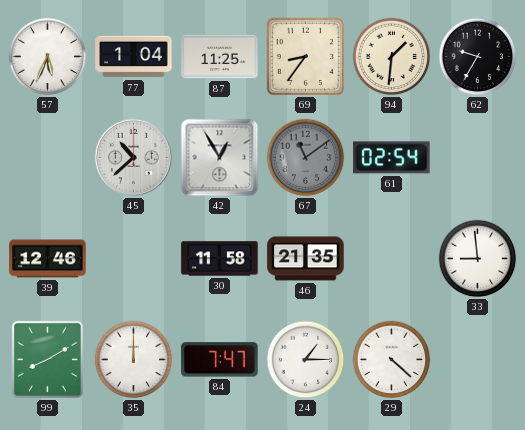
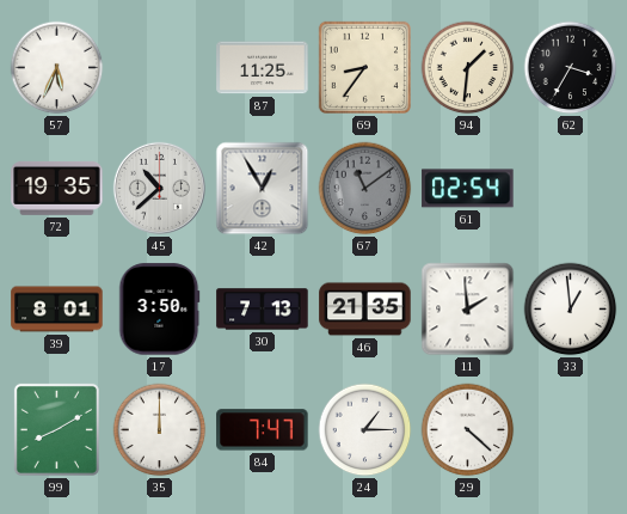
77: 1:04 -> none (134, 57)
62: 9:35 -> 3:35 (571, 68)
72: none -> 19:35 (57, 188)
39: 12:46 -> 8:01 (57, 310)
17: none -> 3:50 (160, 310)
30: 11:58 -> 7:13 (263, 310)
11: none -> 1:59 (468, 310)
33: 8:59 -> 12:59 (571, 310)
